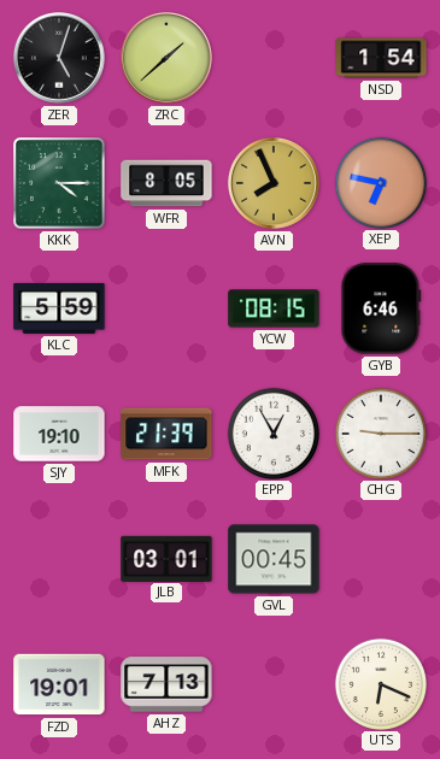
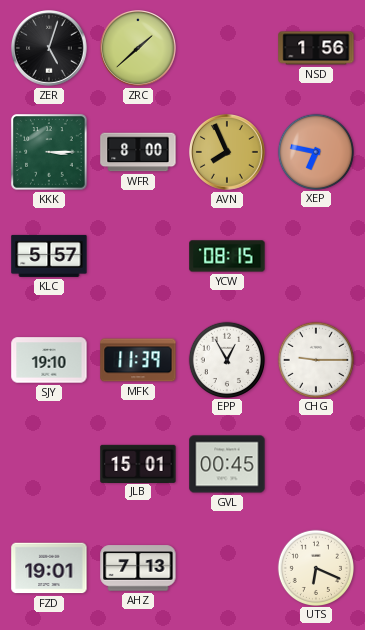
NSD: 1:54 -> 1:56 (316, 48)
KKK: 4:15 -> 3:15 (49, 152)
WFR: 8:05 -> 8:00 (138, 152)
KLC: 5:59 -> 5:57 (49, 256)
GYB: 6:46 -> none (381, 308)
MFK: 21:39 -> 11:39 (138, 360)
JLB: 03:01 -> 15:01 (138, 463)
